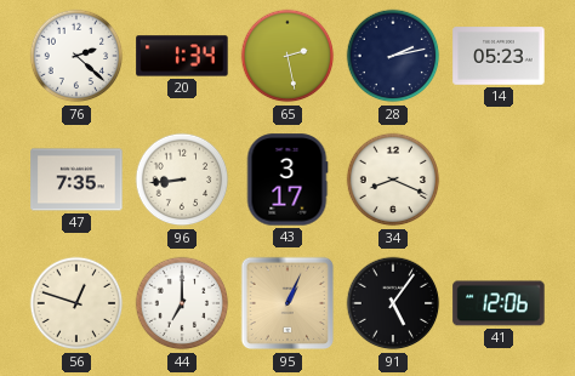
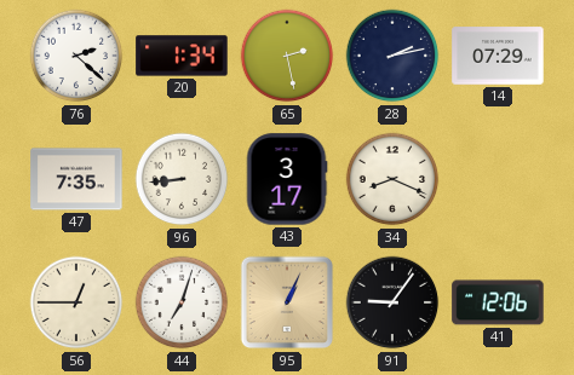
14: 05:23 -> 07:29 (498, 56)
56: 12:48 -> 12:45 (76, 302)
44: 7:00 -> 7:03 (182, 302)
91: 5:06 -> 9:06 (392, 302)
